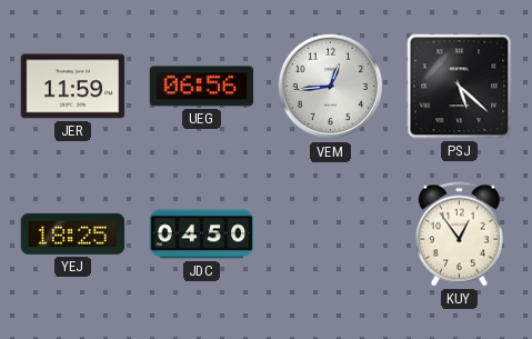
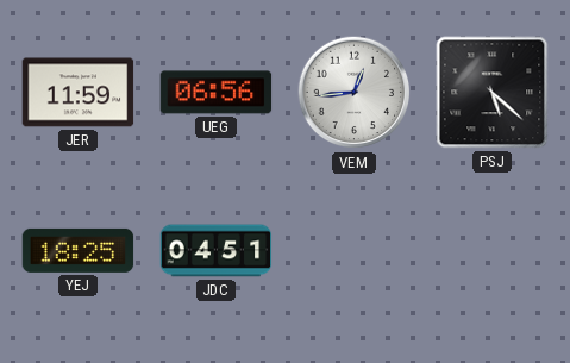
JDC: 04:50 -> 04:51 (217, 251)
KUY: 12:54 -> none (459, 235)
